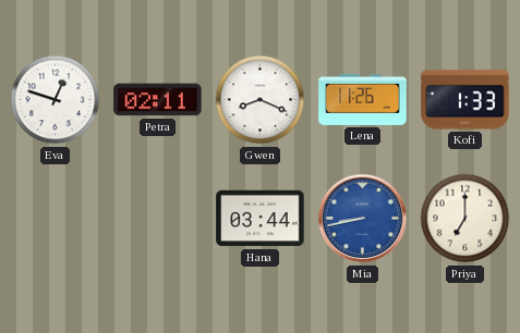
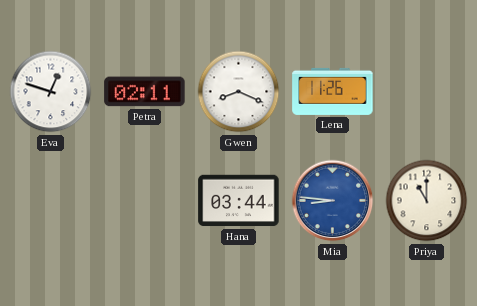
Kofi: 1:33 -> none (465, 100)
Mia: 8:43 -> 8:46 (333, 201)
Priya: 7:00 -> 11:00 (427, 201)
